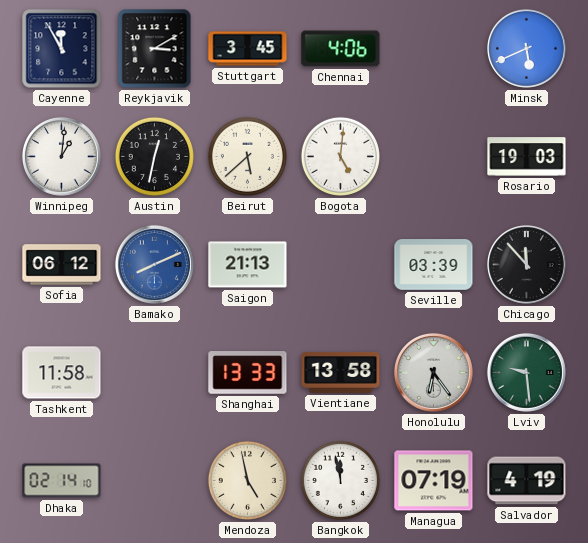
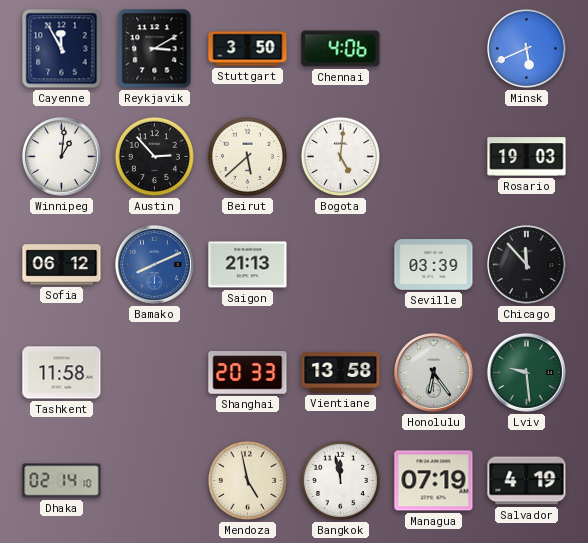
Stuttgart: 3:45 -> 3:50 (248, 49)
Austin: 12:32 -> 2:53 (154, 156)
Shanghai: 13:33 -> 20:33 (248, 373)
